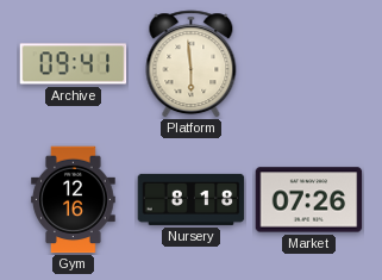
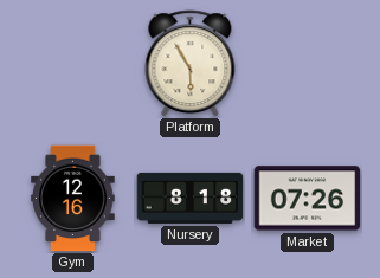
Archive: 09:41 -> none (74, 64)
Platform: 5:59 -> 5:55 (191, 64)
